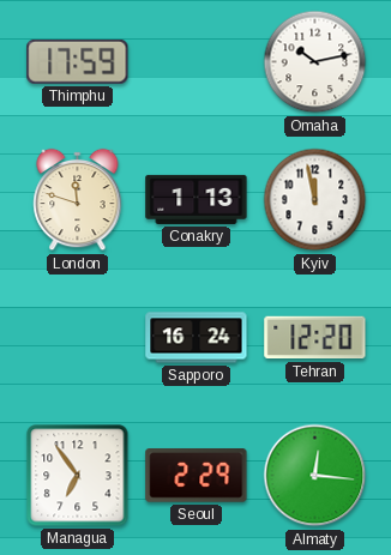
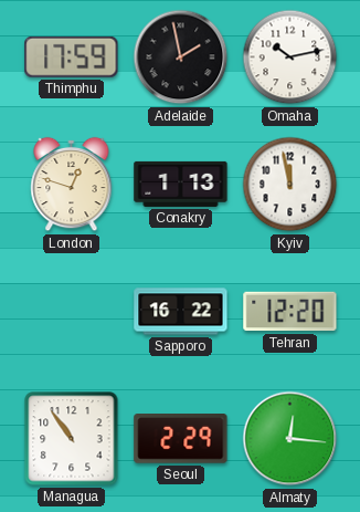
Adelaide: none -> 1:58 (181, 58)
London: 11:48 -> 12:48 (72, 185)
Sapporo: 16:24 -> 16:22 (181, 312)
Managua: 6:54 -> 10:54 (72, 439)
